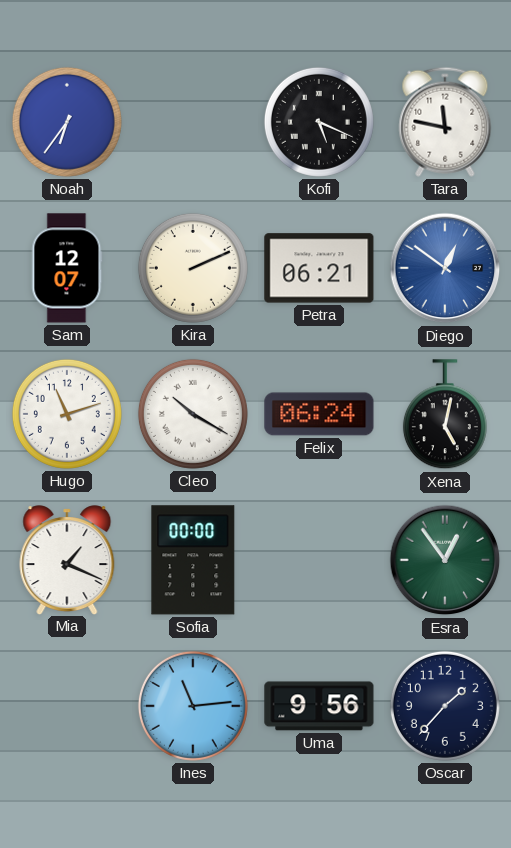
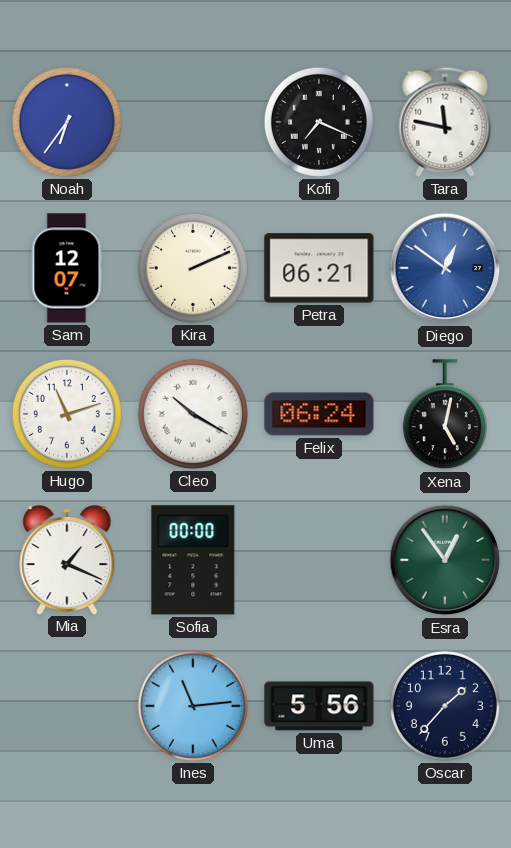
Kofi: 5:19 -> 7:19 (319, 122)
Uma: 9:56 -> 5:56 (319, 706)
